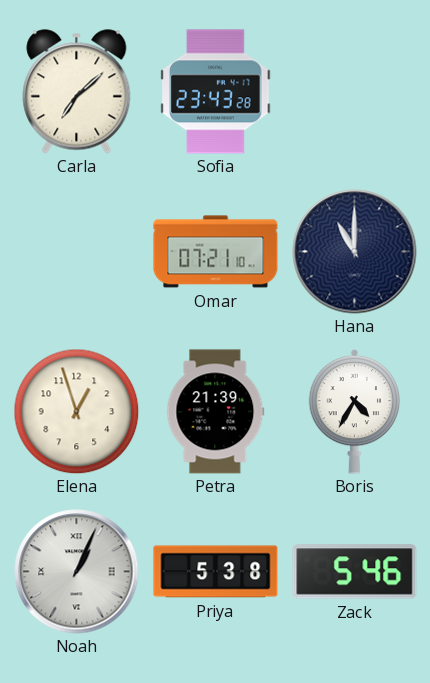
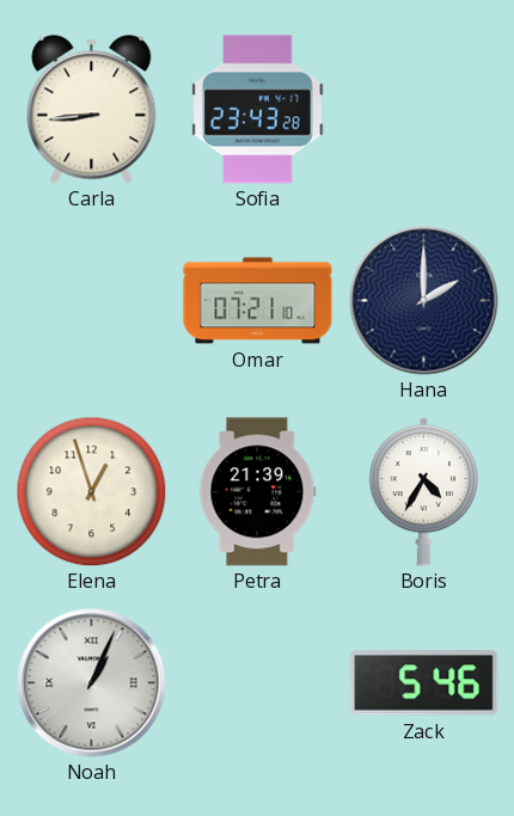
Carla: 7:08 -> 8:44 (92, 110)
Hana: 11:00 -> 2:00 (424, 301)
Priya: 5:38 -> none (216, 572)
